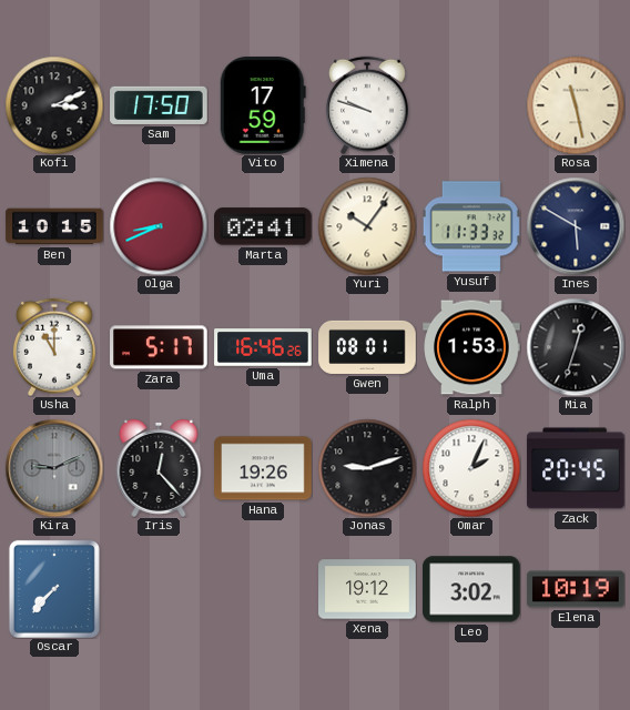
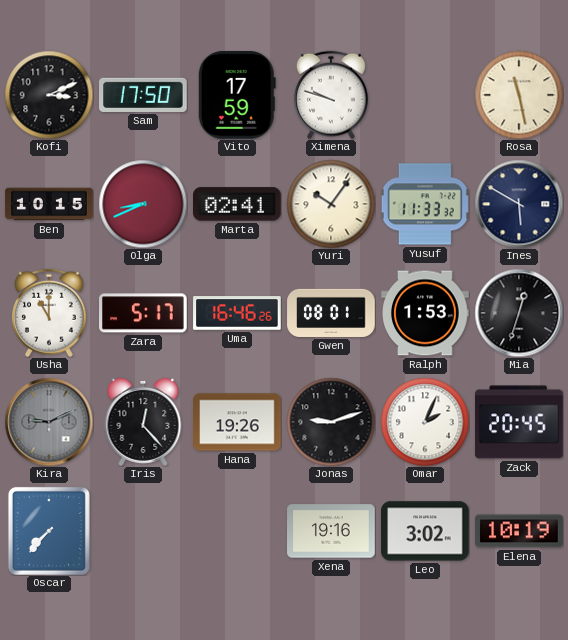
Xena: 19:12 -> 19:16 (331, 531)
